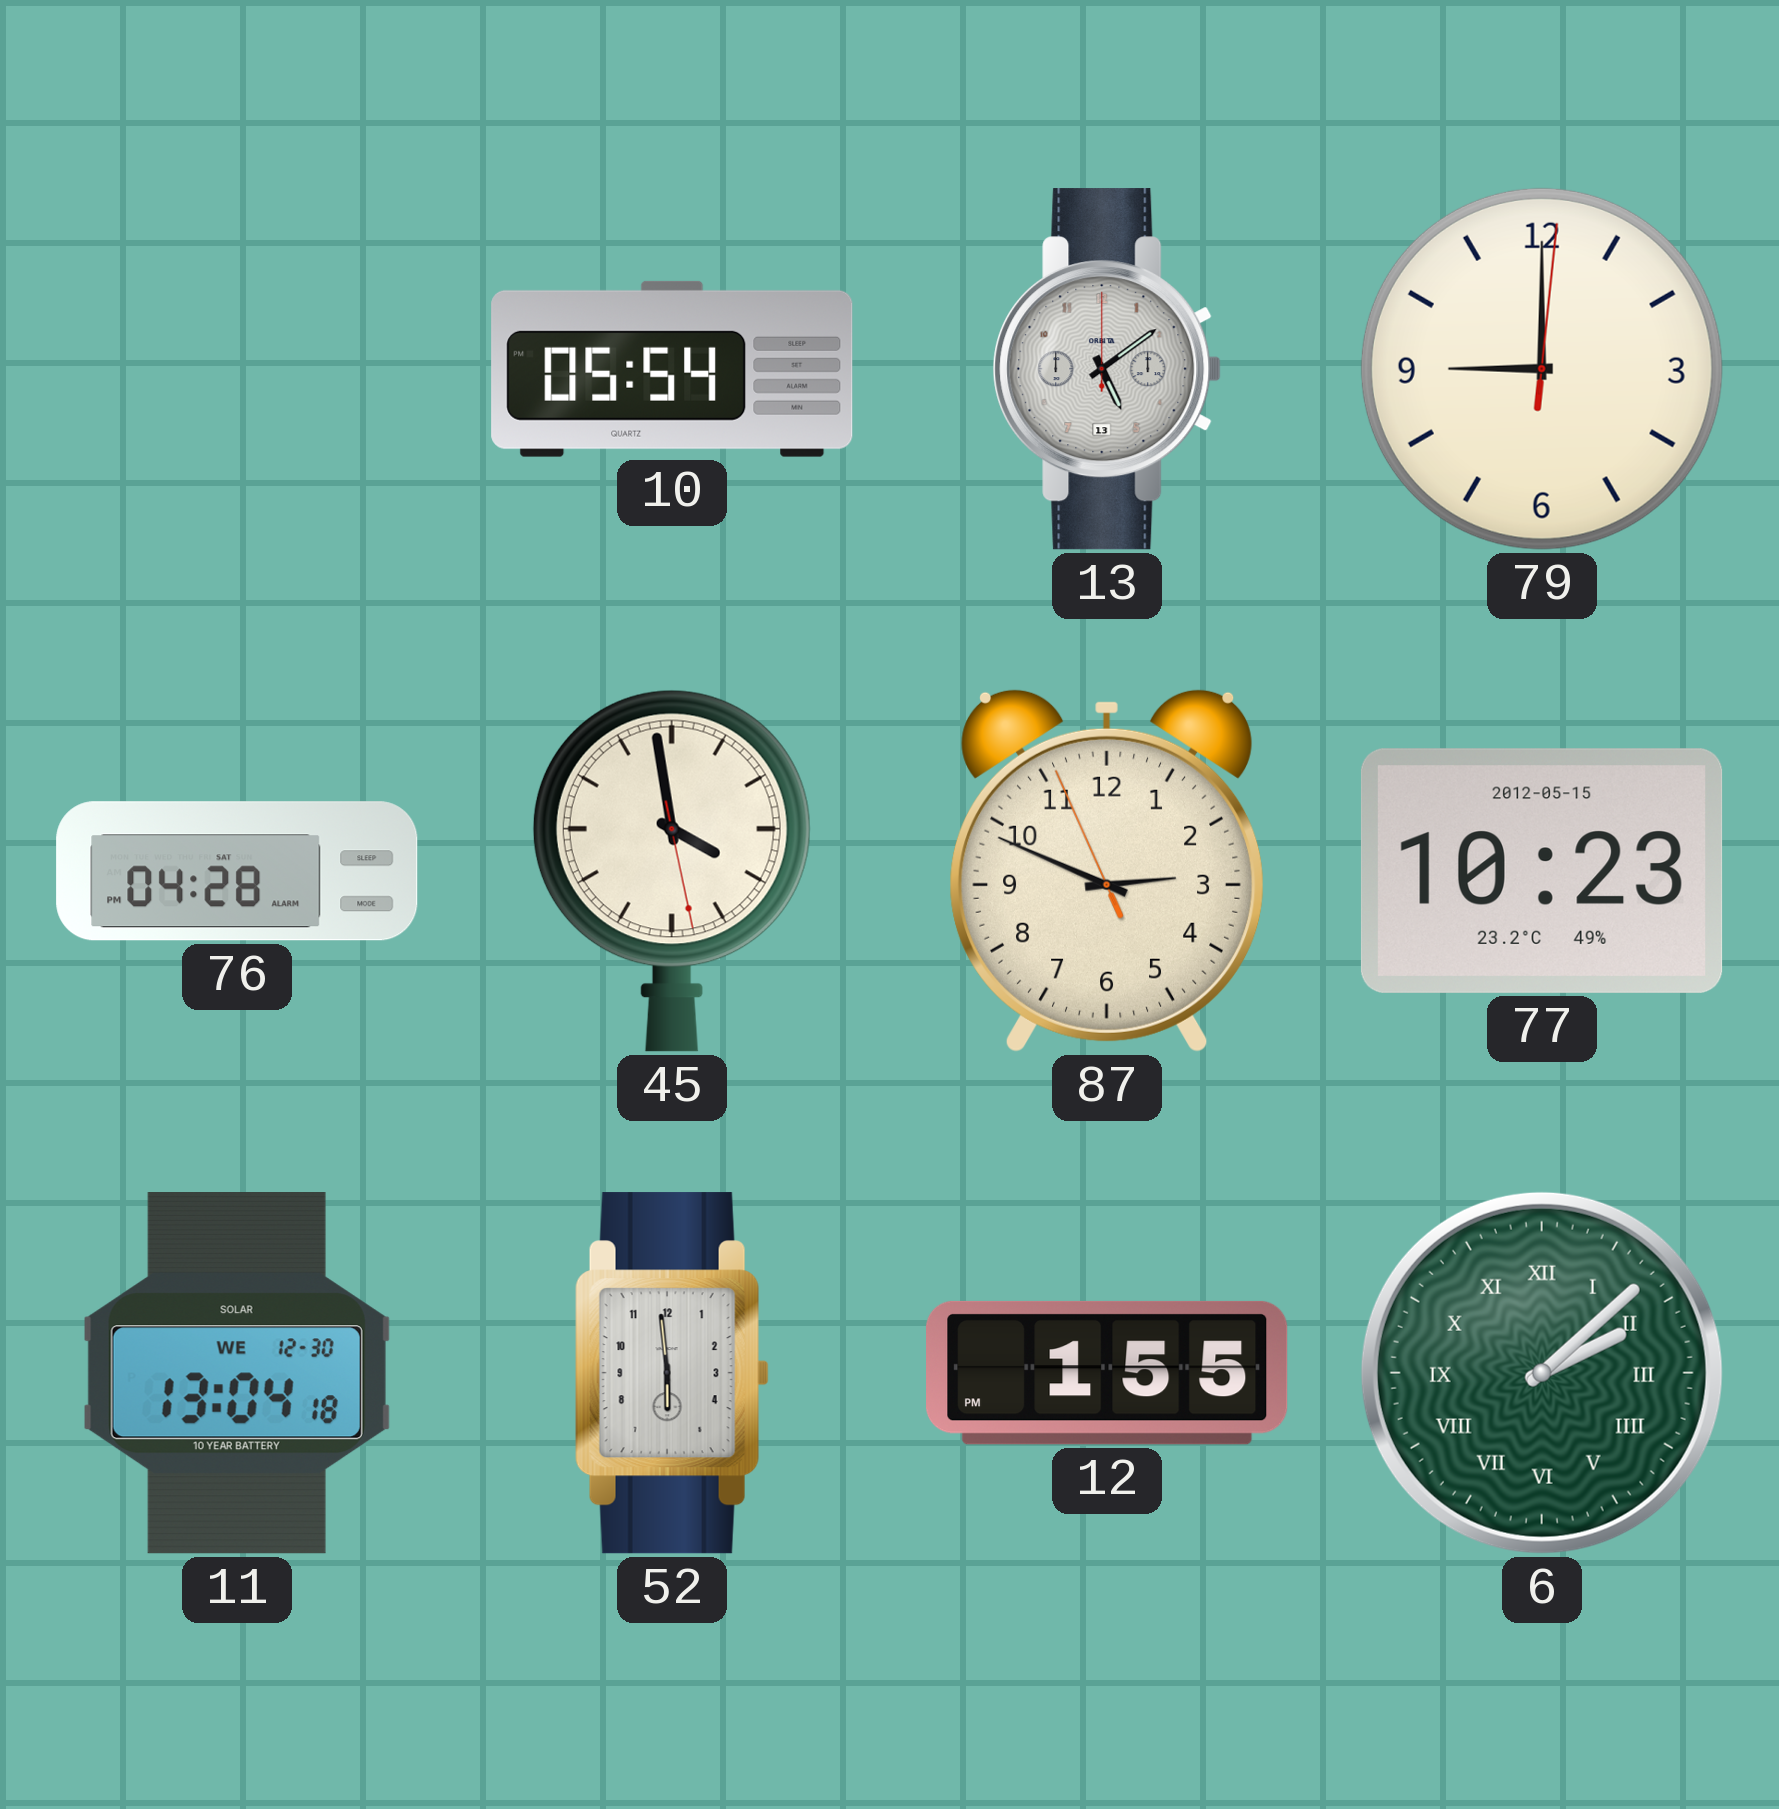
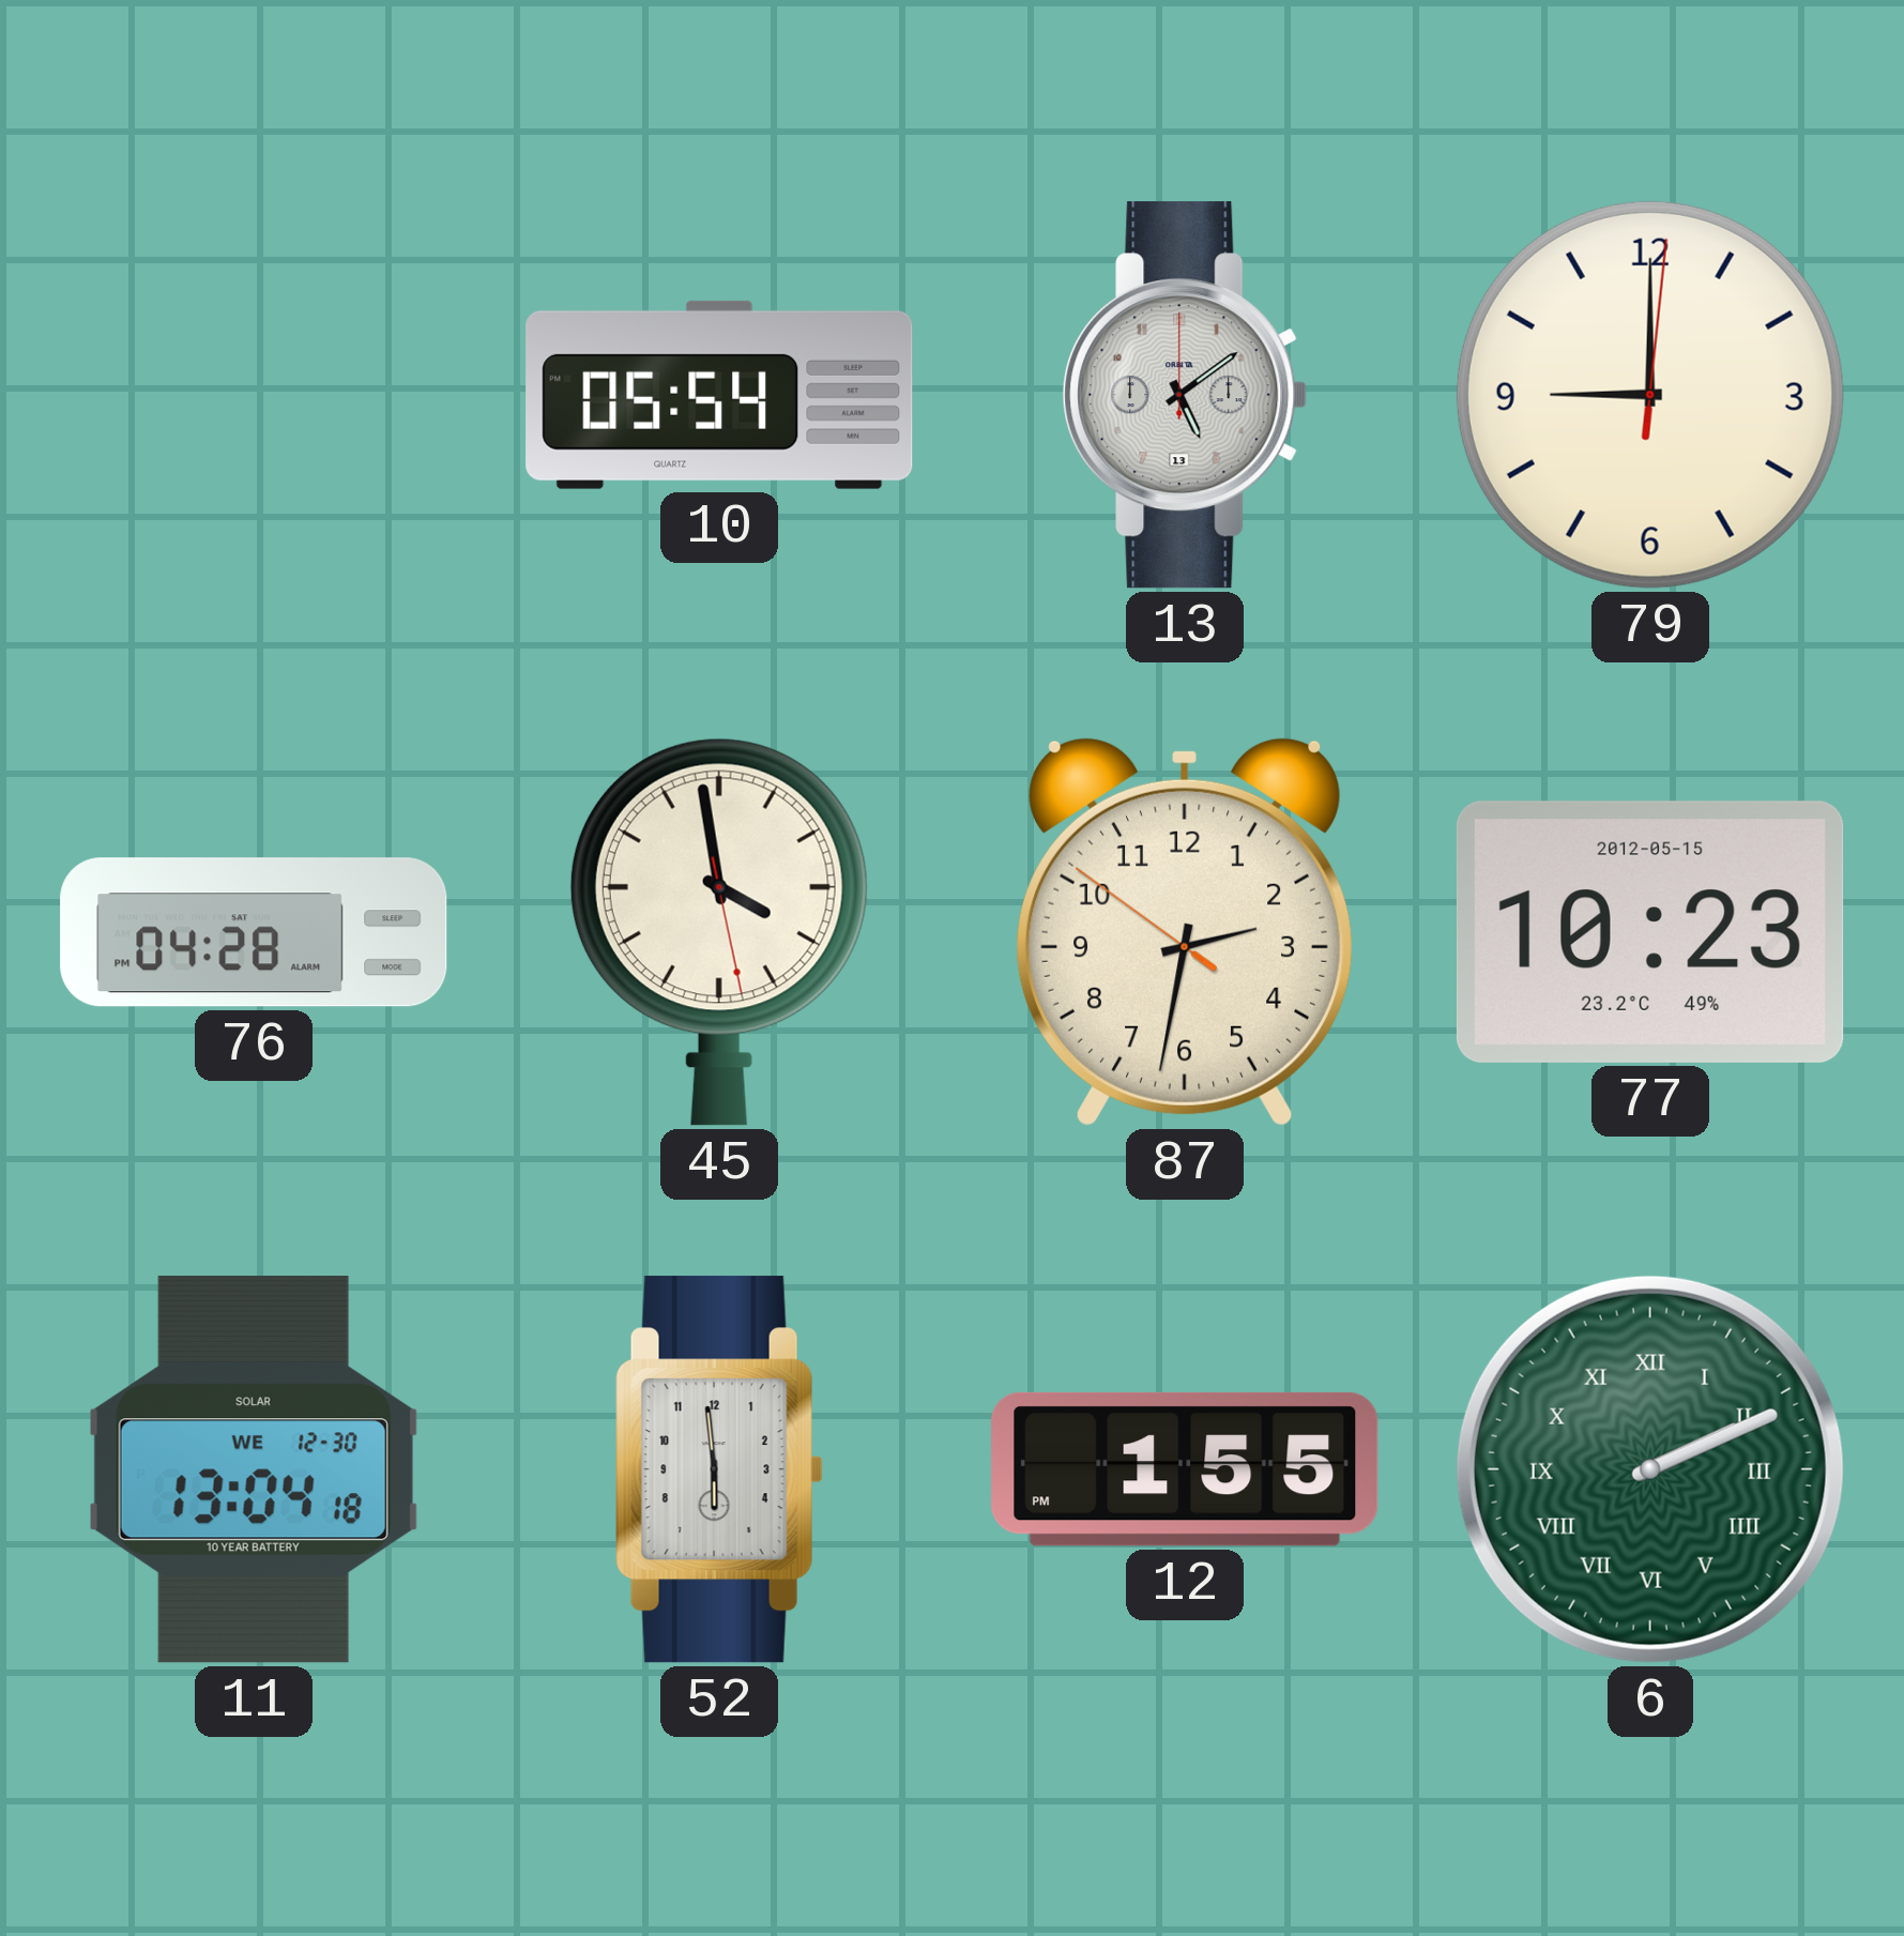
87: 2:48 -> 2:31 (1185, 932)
6: 2:08 -> 2:11 (1650, 1469)
